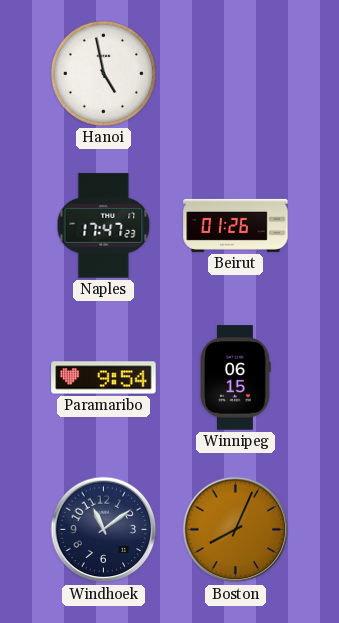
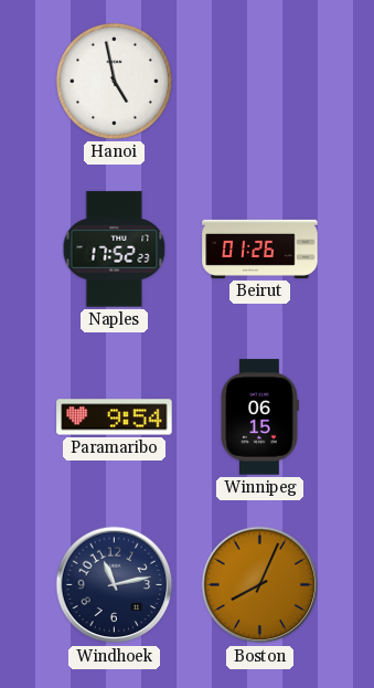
Naples: 17:47 -> 17:52 (115, 250)
Windhoek: 11:09 -> 11:13 (115, 585)
